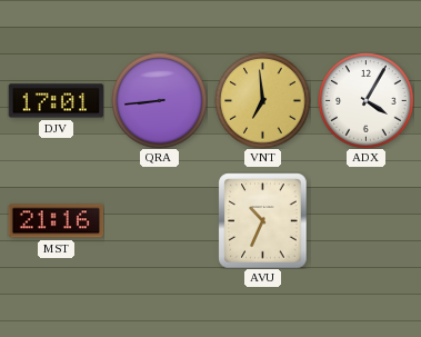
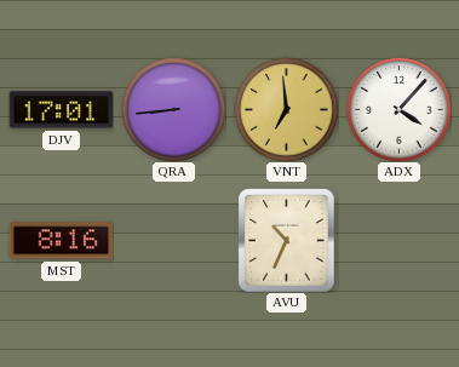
ADX: 4:05 -> 4:07 (398, 109)
MST: 21:16 -> 8:16 (61, 241)
